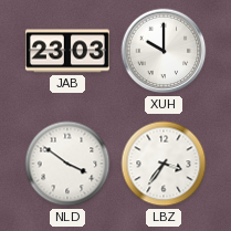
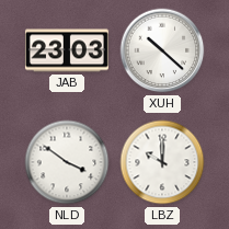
XUH: 10:00 -> 10:22 (162, 50)
LBZ: 3:36 -> 10:00 (162, 162)
